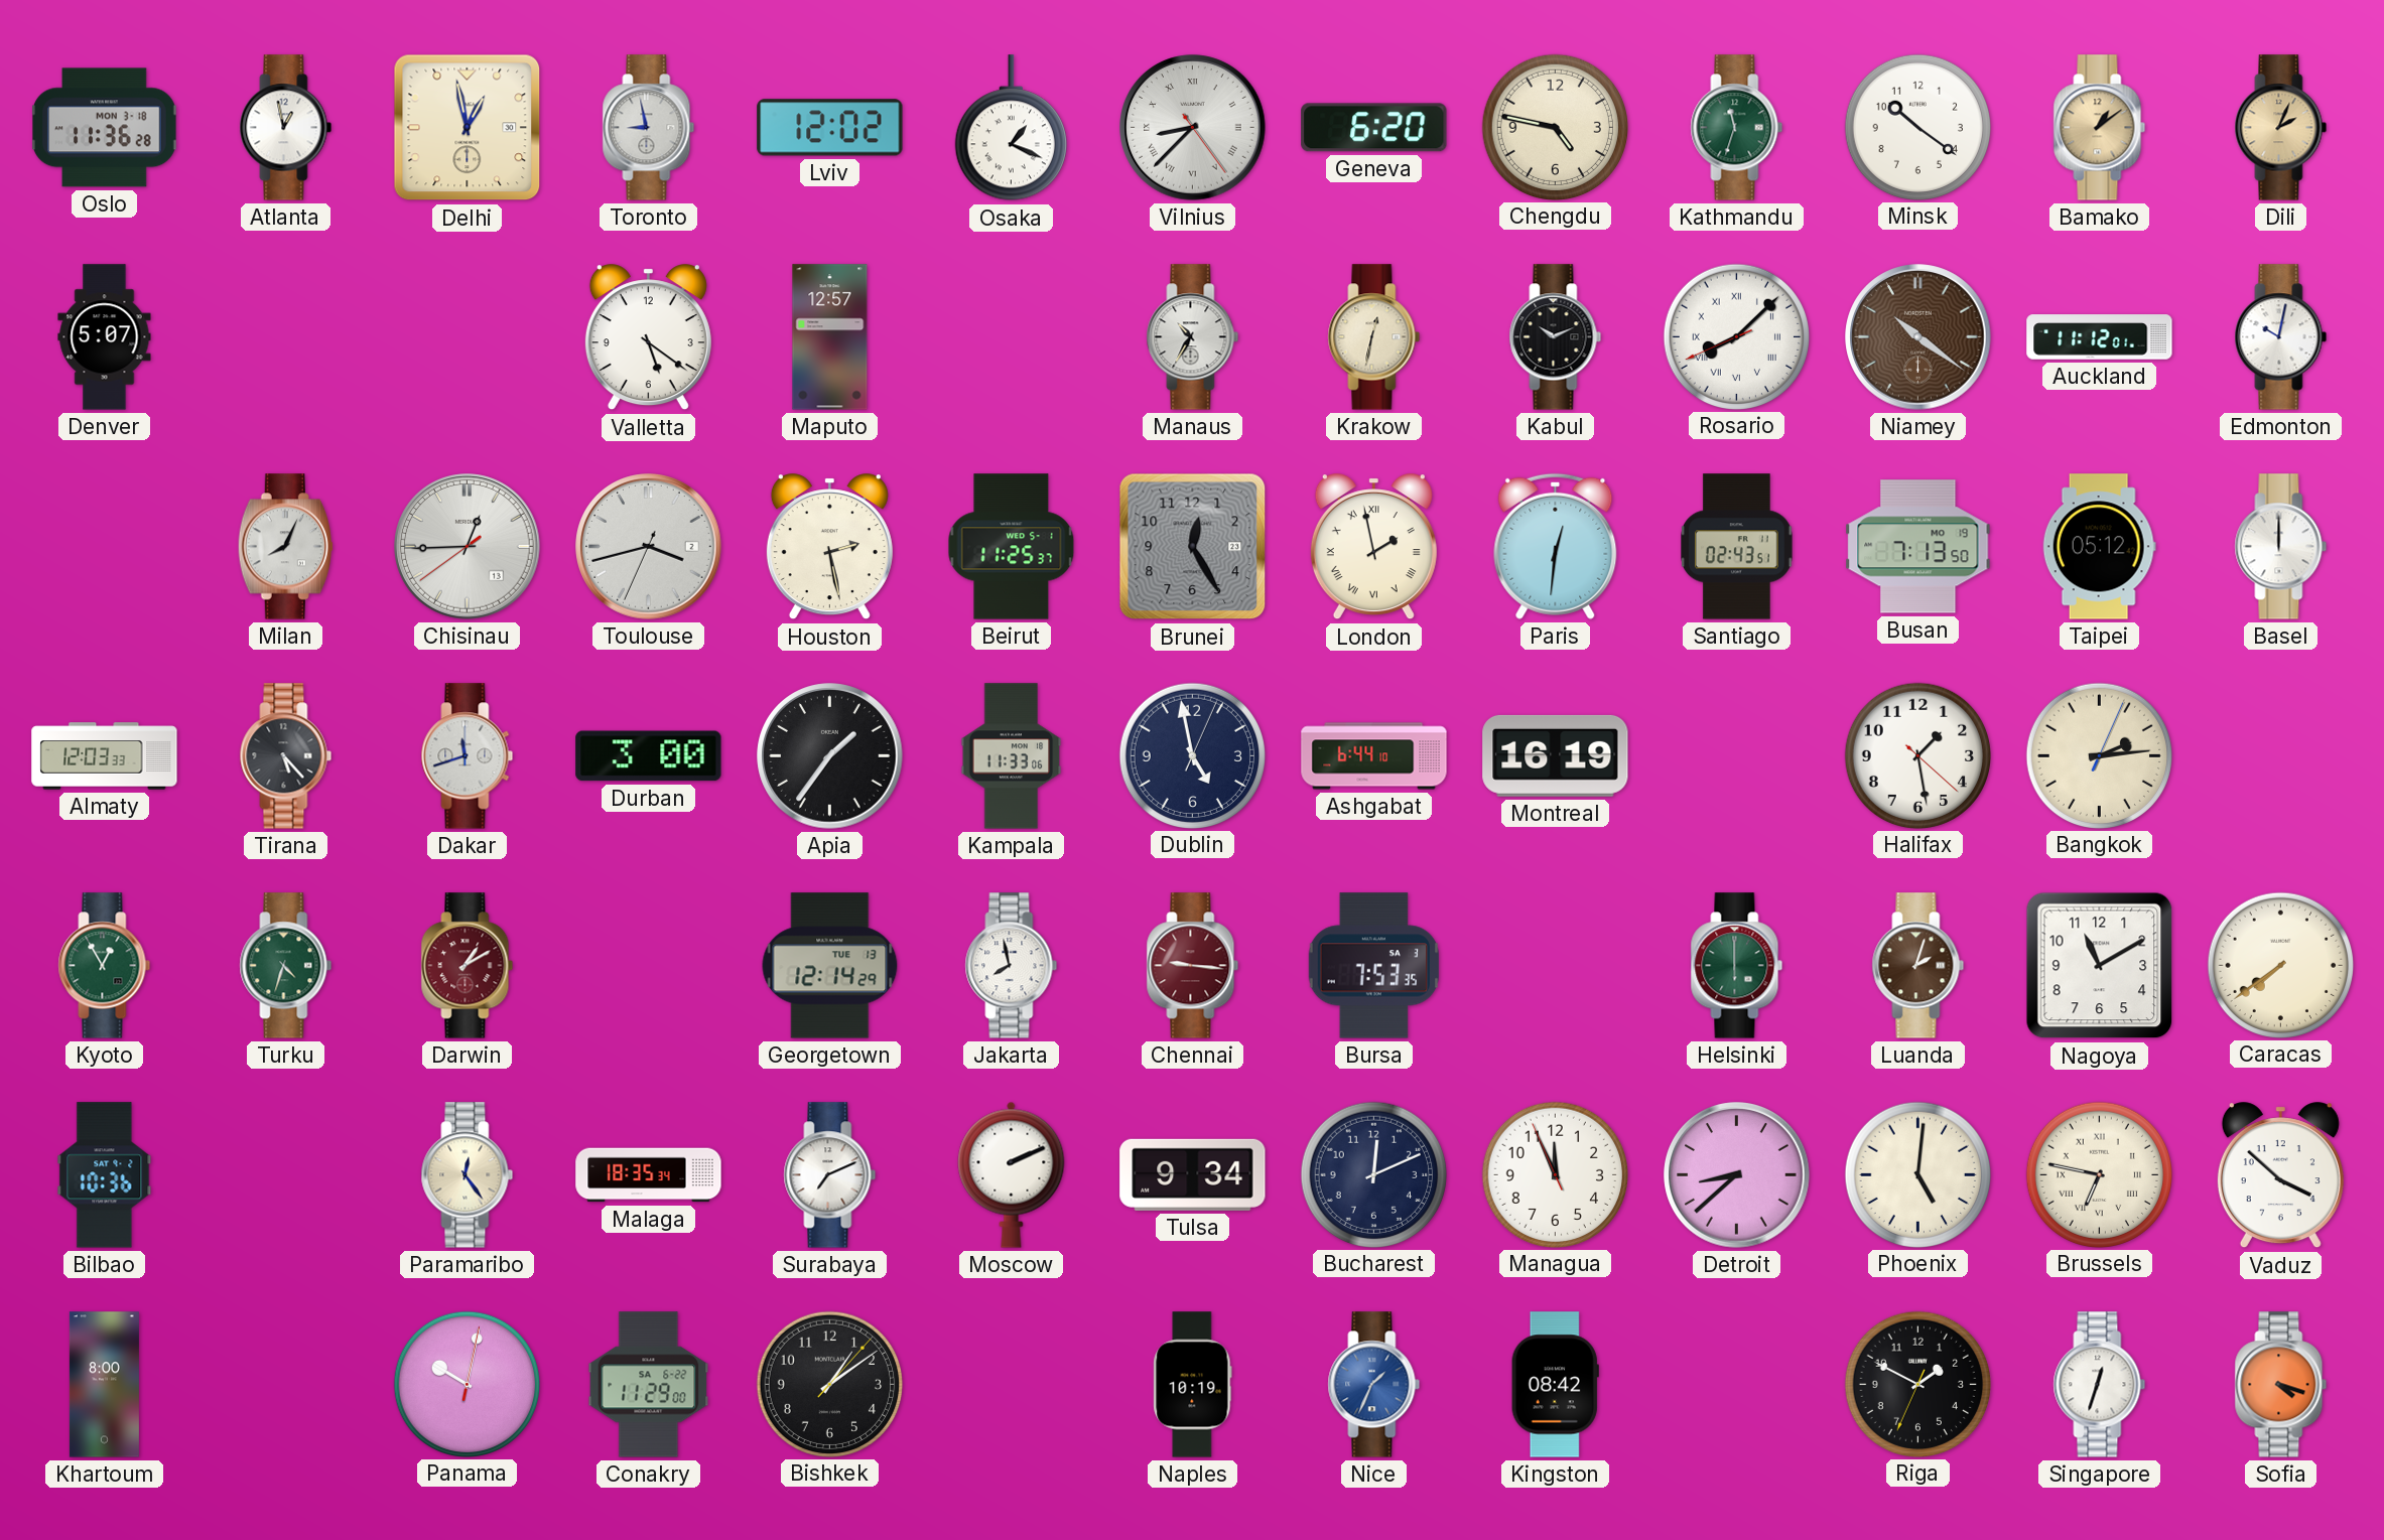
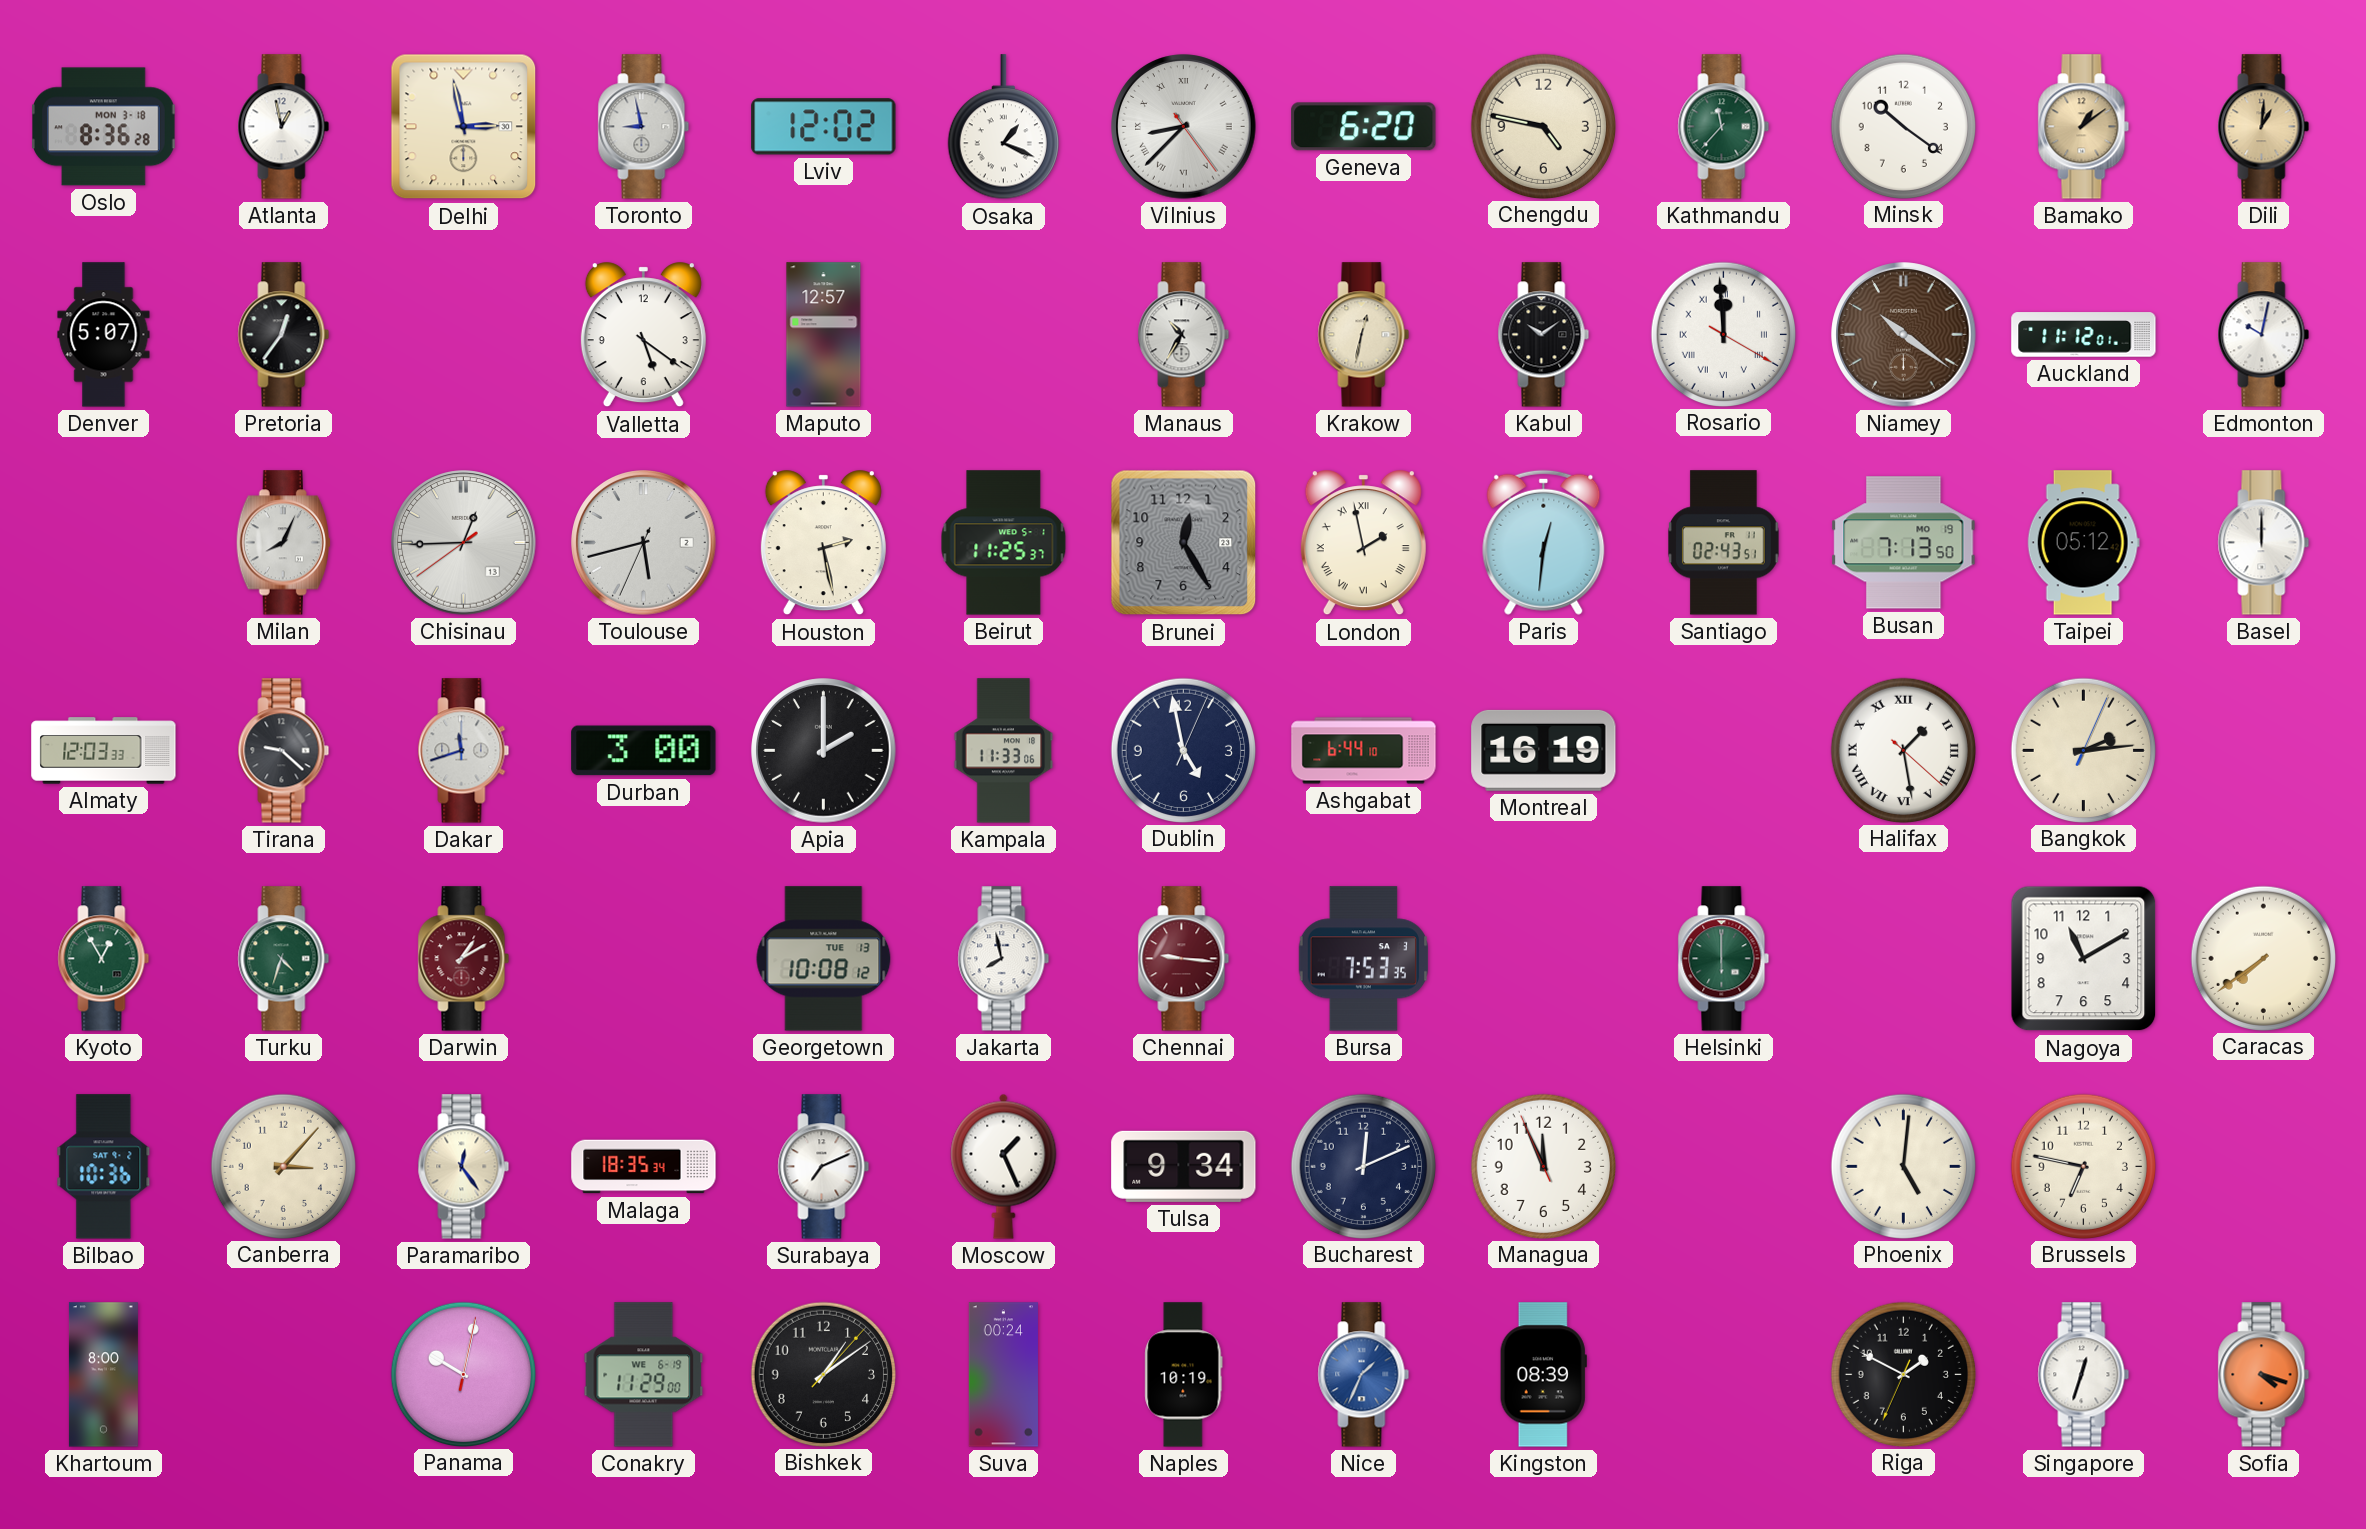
Oslo: 11:36 -> 8:36 (104, 127)
Delhi: 12:58 -> 2:58 (464, 127)
Kathmandu: 11:33 -> 11:37 (1724, 127)
Dili: 2:04 -> 1:01 (2264, 127)
Pretoria: none -> 12:36 (284, 335)
Kabul: 10:11 -> 10:09 (1544, 335)
Rosario: 8:07 -> 11:59 (1723, 334)
Toulouse: 3:42 -> 5:42 (644, 543)
Tirana: 5:23 -> 9:22 (284, 751)
Apia: 1:36 -> 2:00 (824, 751)
Halifax numerals: Arabic -> Roman (1903, 750)
Georgetown: 12:14 -> 10:08 (824, 959)
Luanda: 2:03 -> none (1918, 966)
Canberra: none -> 3:07 (283, 1166)
Moscow: 2:11 -> 1:26 (1004, 1166)
Detroit: 8:38 -> none (1737, 1175)
Brussels numerals: Roman -> Arabic (2083, 1166)
Vaduz: 3:52 -> none (2280, 1175)
Conakry date: SA 6-22 -> WE 6-19 (644, 1375)
Suva: none -> 00:24 (1003, 1375)
Kingston: 08:42 -> 08:39 (1543, 1375)
